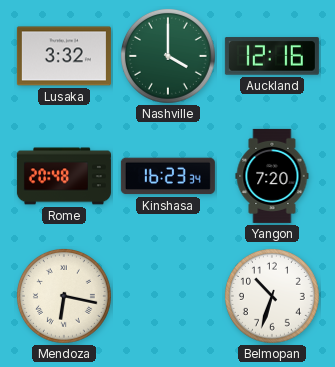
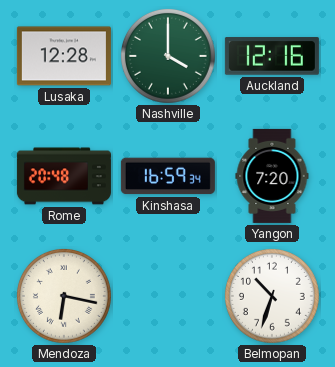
Lusaka: 3:32 -> 12:28 (64, 56)
Kinshasa: 16:23 -> 16:59 (168, 176)
